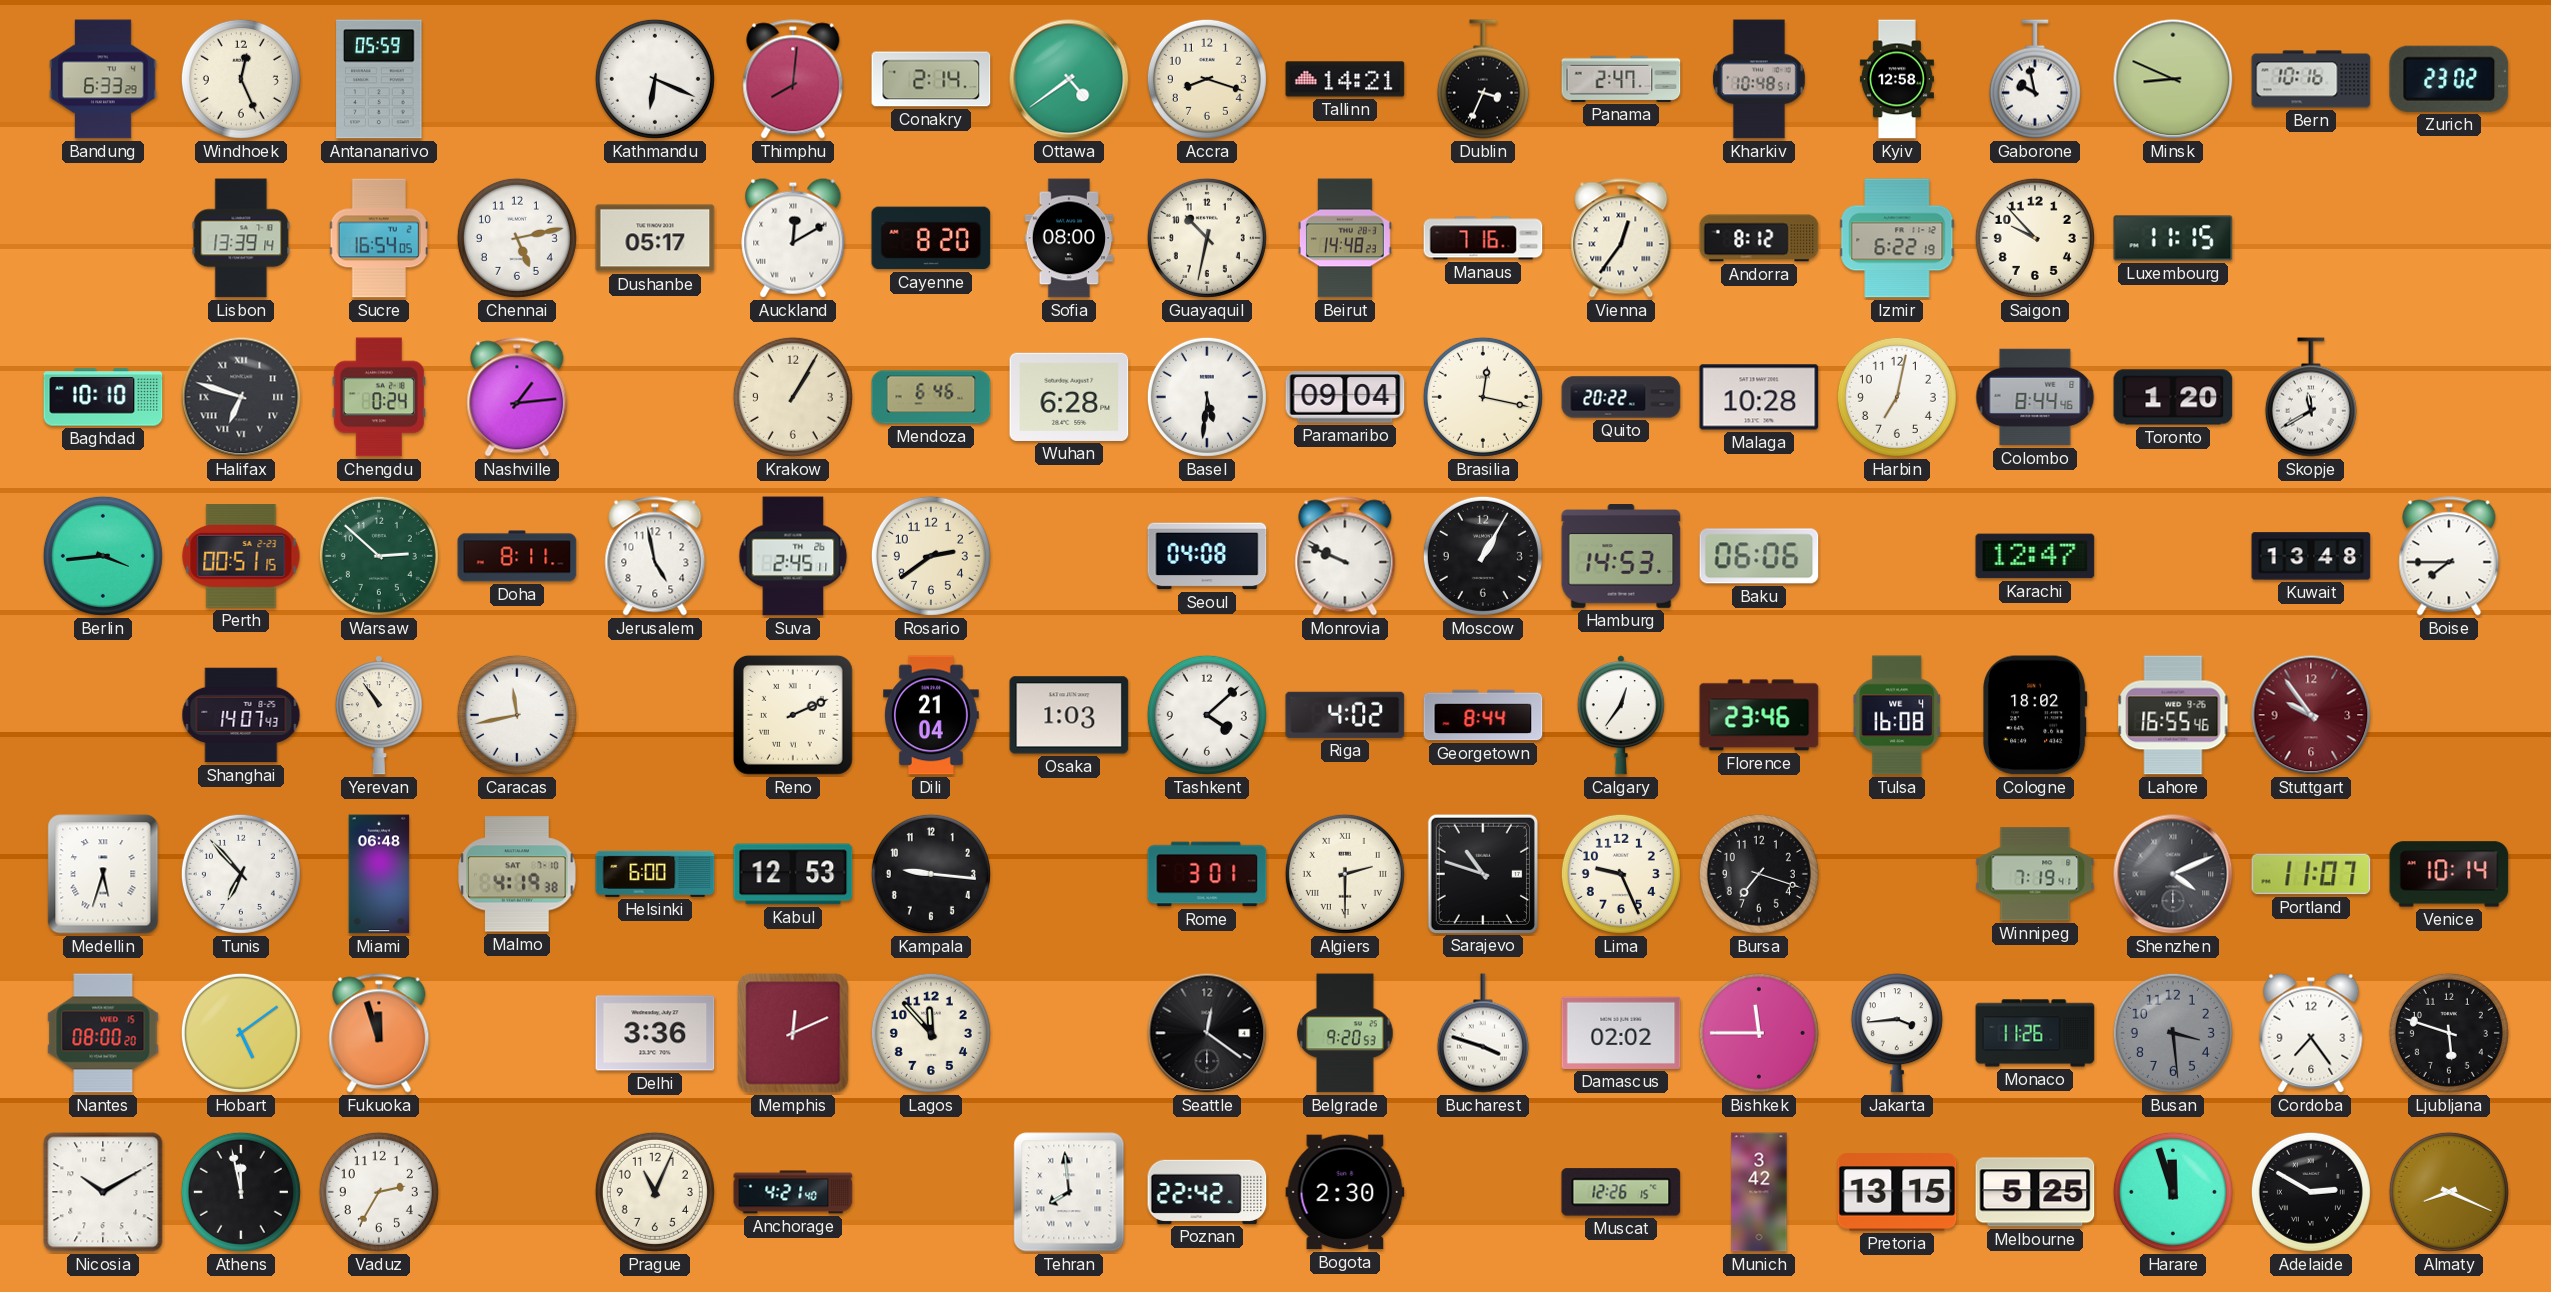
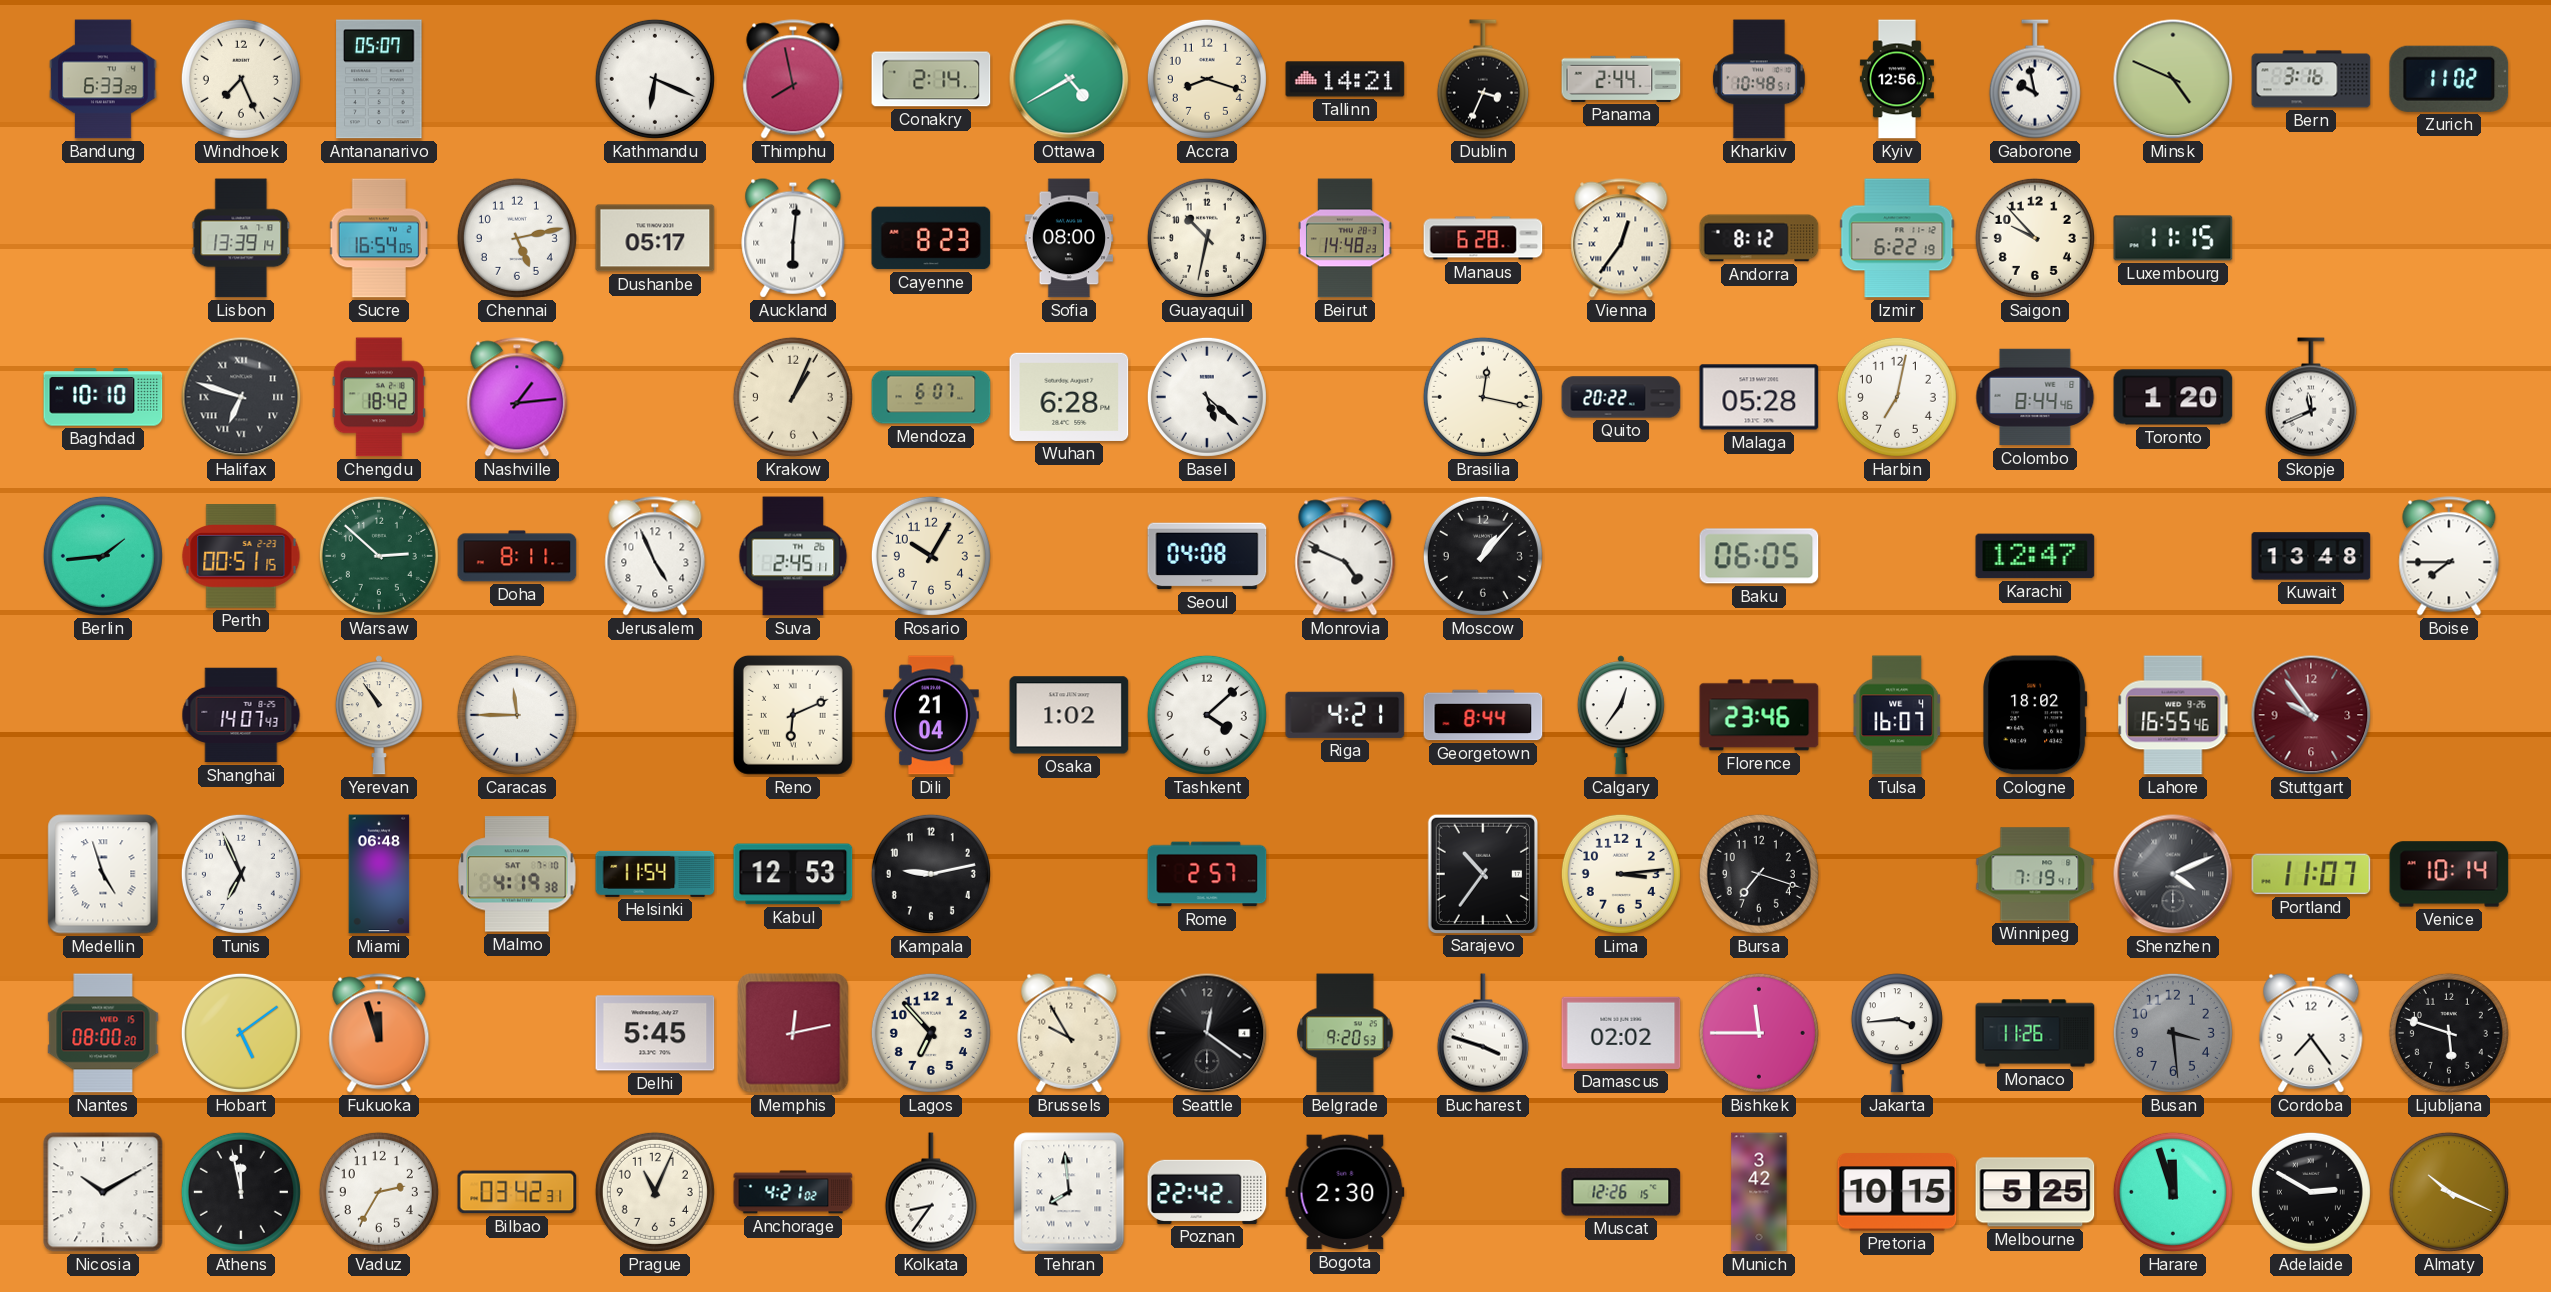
Windhoek: 12:26 -> 7:26 (241, 79)
Antananarivo: 05:59 -> 05:07 (379, 79)
Thimphu: 8:01 -> 7:58 (793, 79)
Ottawa: 4:39 -> 4:40 (1069, 79)
Panama: 2:47 -> 2:44 (1621, 79)
Kyiv: 12:58 -> 12:56 (1897, 79)
Minsk: 8:49 -> 4:49 (2173, 79)
Bern: 10:16 -> 3:16 (2311, 79)
Zurich: 23:02 -> 11:02 (2449, 79)
Auckland: 12:10 -> 6:01 (793, 238)
Cayenne: 8:20 -> 8:23 (931, 238)
Manaus: 7:16 -> 6:28 (1483, 238)
Chengdu: 0:24 -> 18:42 (379, 397)
Krakow: 1:05 -> 1:04 (793, 397)
Mendoza: 6:46 -> 6:07 (931, 397)
Basel: 5:31 -> 5:22 (1207, 397)
Paramaribo: 09:04 -> none (1345, 397)
Malaga: 10:28 -> 05:28 (1759, 397)
Skopje: 11:40 -> 11:41 (2311, 397)
Berlin: 3:44 -> 1:44 (103, 556)
Jerusalem: 4:58 -> 4:56 (655, 556)
Rosario: 2:39 -> 10:05 (931, 556)
Monrovia: 9:49 -> 4:49 (1345, 556)
Moscow: 1:05 -> 1:07 (1483, 556)
Hamburg: 14:53 -> none (1621, 557)
Baku: 06:06 -> 06:05 (1759, 556)
Caracas: 11:43 -> 11:45 (517, 715)
Reno: 2:11 -> 6:11 (793, 715)
Osaka: 1:03 -> 1:02 (1069, 715)
Riga: 4:02 -> 4:21 (1345, 715)
Tulsa: 16:08 -> 16:07 (1897, 715)
Medellin: 5:33 -> 4:57 (103, 874)
Tunis: 6:53 -> 6:56 (241, 874)
Helsinki: 6:00 -> 11:54 (655, 874)
Kampala: 9:16 -> 9:13 (931, 874)
Rome: 3:01 -> 2:57 (1207, 874)
Algiers: 2:30 -> none (1345, 874)
Sarajevo: 10:48 -> 10:36 (1482, 873)
Lima: 9:26 -> 3:14 (1621, 874)
Delhi: 3:36 -> 5:45 (655, 1033)
Memphis: 12:11 -> 12:13 (793, 1033)
Lagos: 11:53 -> 6:53 (931, 1033)
Brussels: none -> 9:55 (1069, 1033)
Bilbao: none -> 03:42 (517, 1192)
Anchorage: 4:21:40 -> 4:21:02 (793, 1192)
Kolkata: none -> 8:36 (931, 1192)
Pretoria: 13:15 -> 10:15 (1897, 1192)
Almaty: 8:19 -> 10:19 (2449, 1192)
